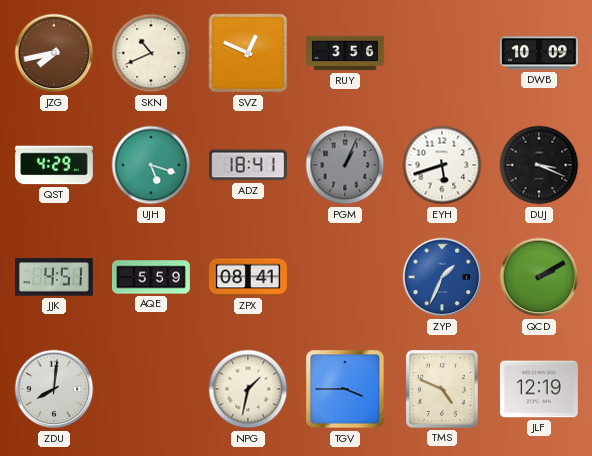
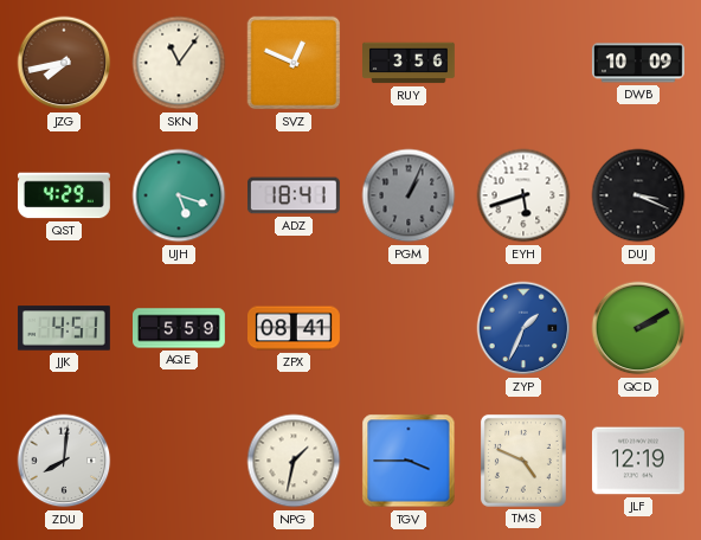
SKN: 10:41 -> 11:06 (179, 63)
